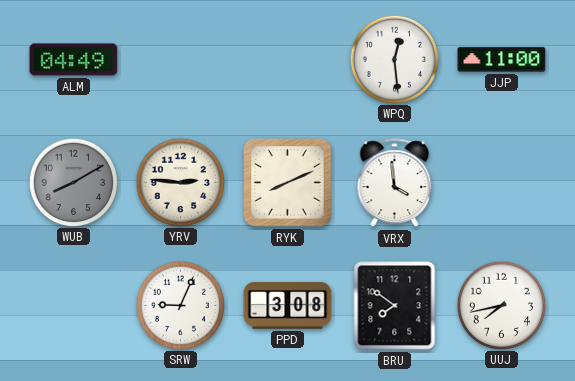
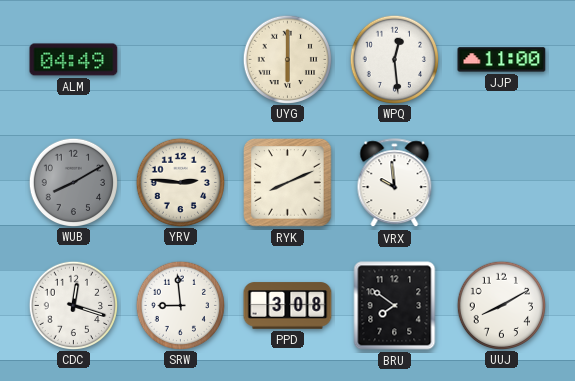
UYG: none -> 6:00 (287, 59)
VRX: 3:59 -> 9:59 (395, 183)
CDC: none -> 12:18 (73, 305)
SRW: 9:04 -> 8:59 (180, 305)
UUJ: 7:43 -> 8:10 (501, 305)
